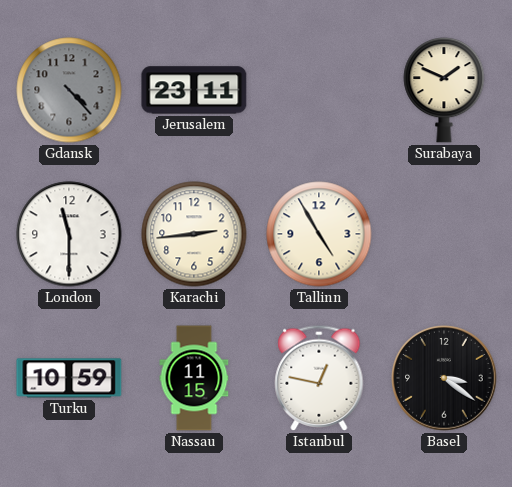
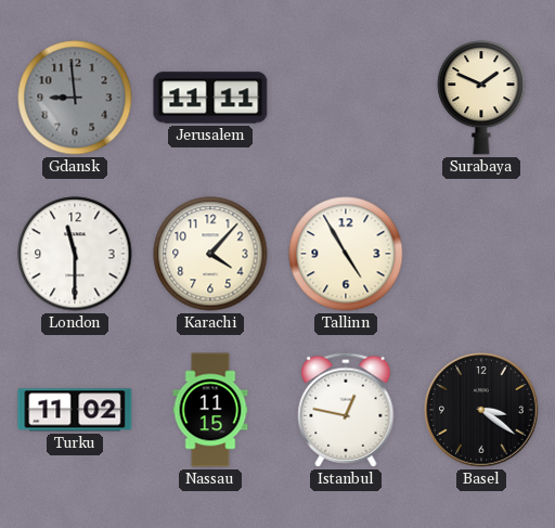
Gdansk: 4:23 -> 8:59 (75, 98)
Jerusalem: 23:11 -> 11:11 (210, 98)
Karachi: 2:44 -> 4:07 (210, 254)
Turku: 10:59 -> 11:02 (75, 410)
